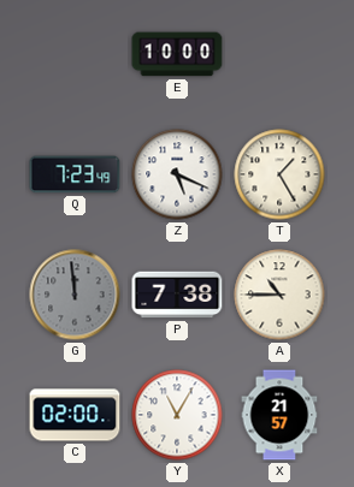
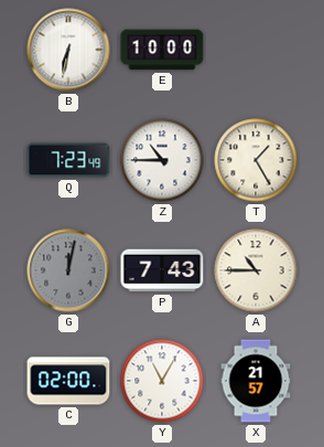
B: none -> 6:32 (68, 50)
Z: 5:19 -> 10:45 (162, 160)
G: 11:59 -> 12:02 (68, 270)
P: 7:38 -> 7:43 (162, 270)
